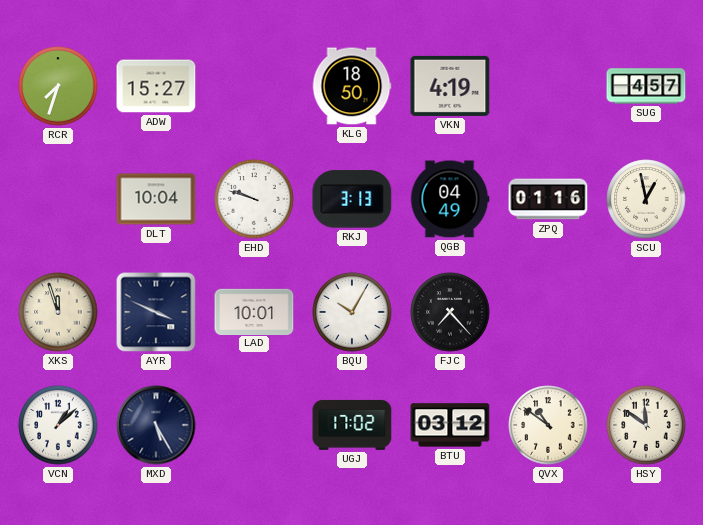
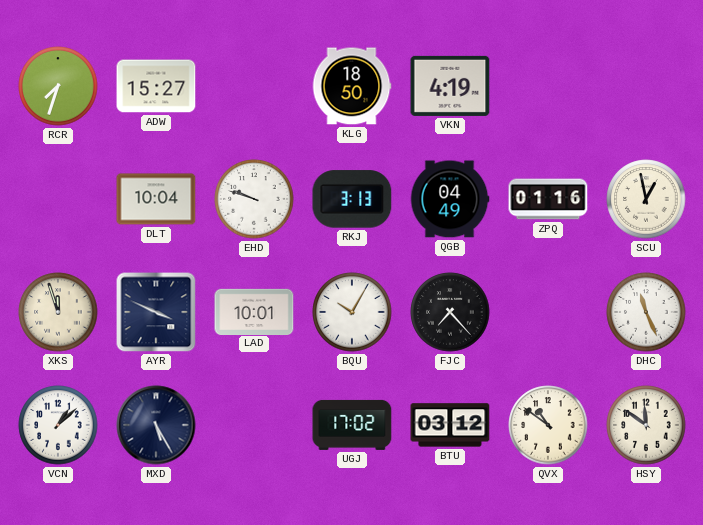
SUG: 4:57 -> none (646, 86)
DHC: none -> 11:26 (646, 312)
